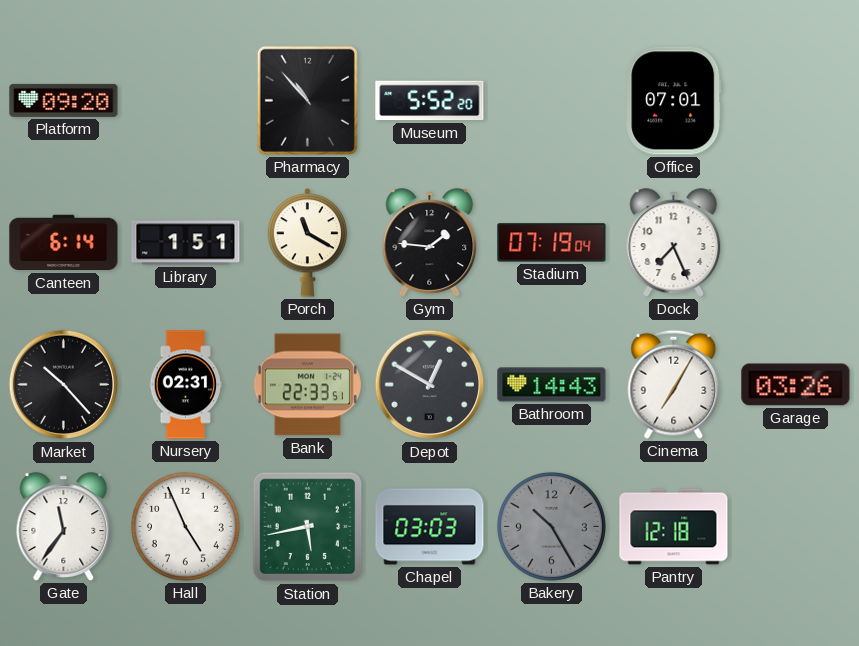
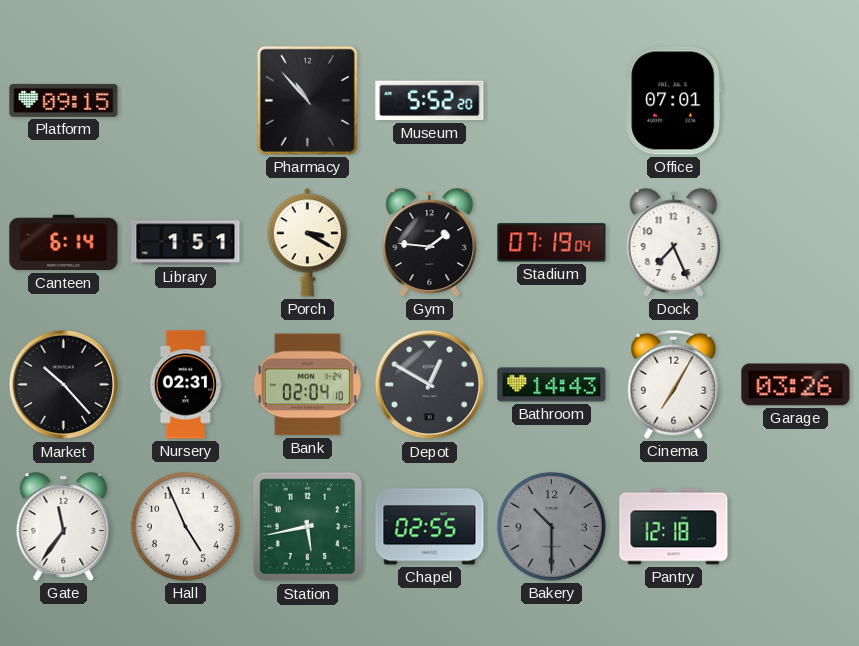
Platform: 09:20 -> 09:15 (64, 100)
Porch: 11:20 -> 3:20 (308, 243)
Bank: 22:33 -> 02:04 (307, 385)
Chapel: 03:03 -> 02:55 (430, 527)
Bakery: 10:25 -> 10:30 (551, 526)
